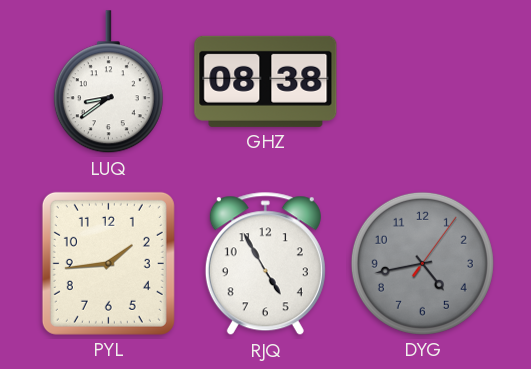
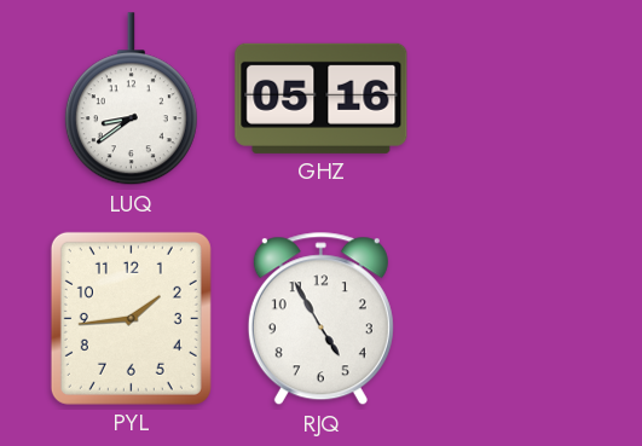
GHZ: 08:38 -> 05:16 (322, 98)
DYG: 4:43 -> none (422, 263)
